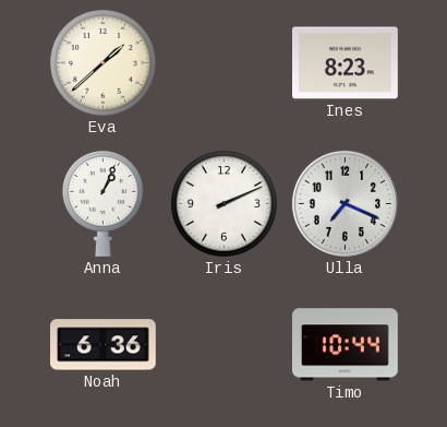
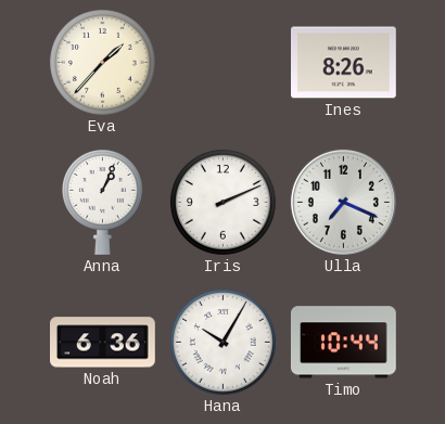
Eva: 1:38 -> 1:37 (103, 63)
Ines: 8:23 -> 8:26 (344, 63)
Hana: none -> 10:05 (224, 343)
